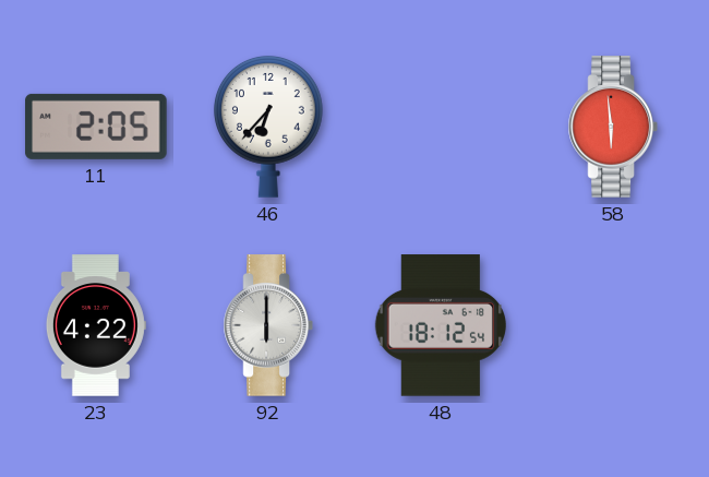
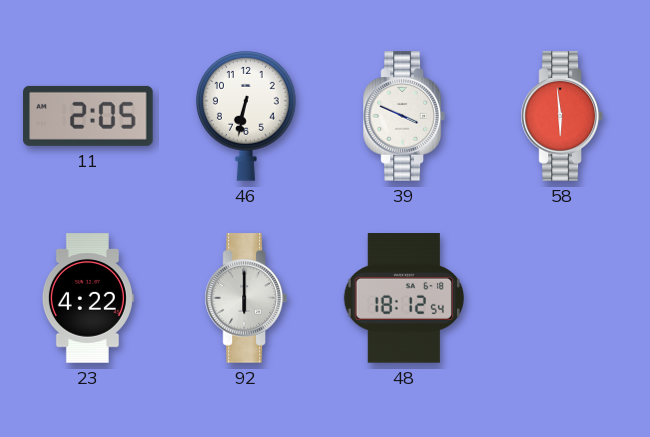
46: 6:37 -> 6:32 (246, 116)
39: none -> 3:49 (404, 116)
